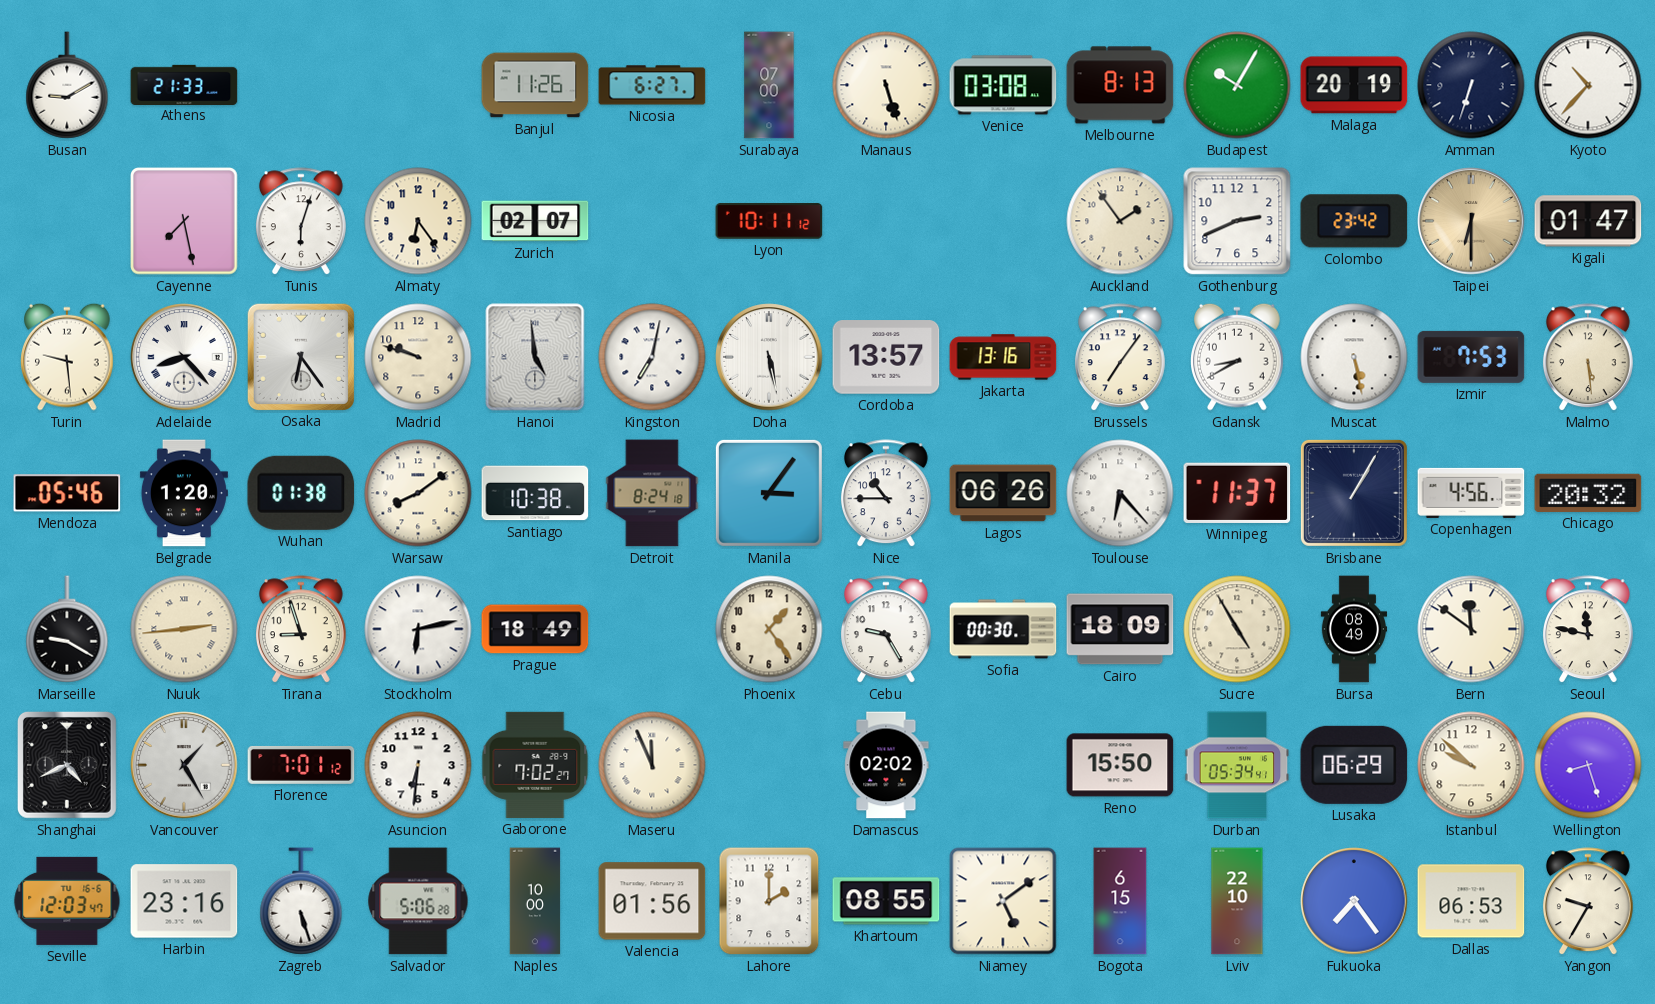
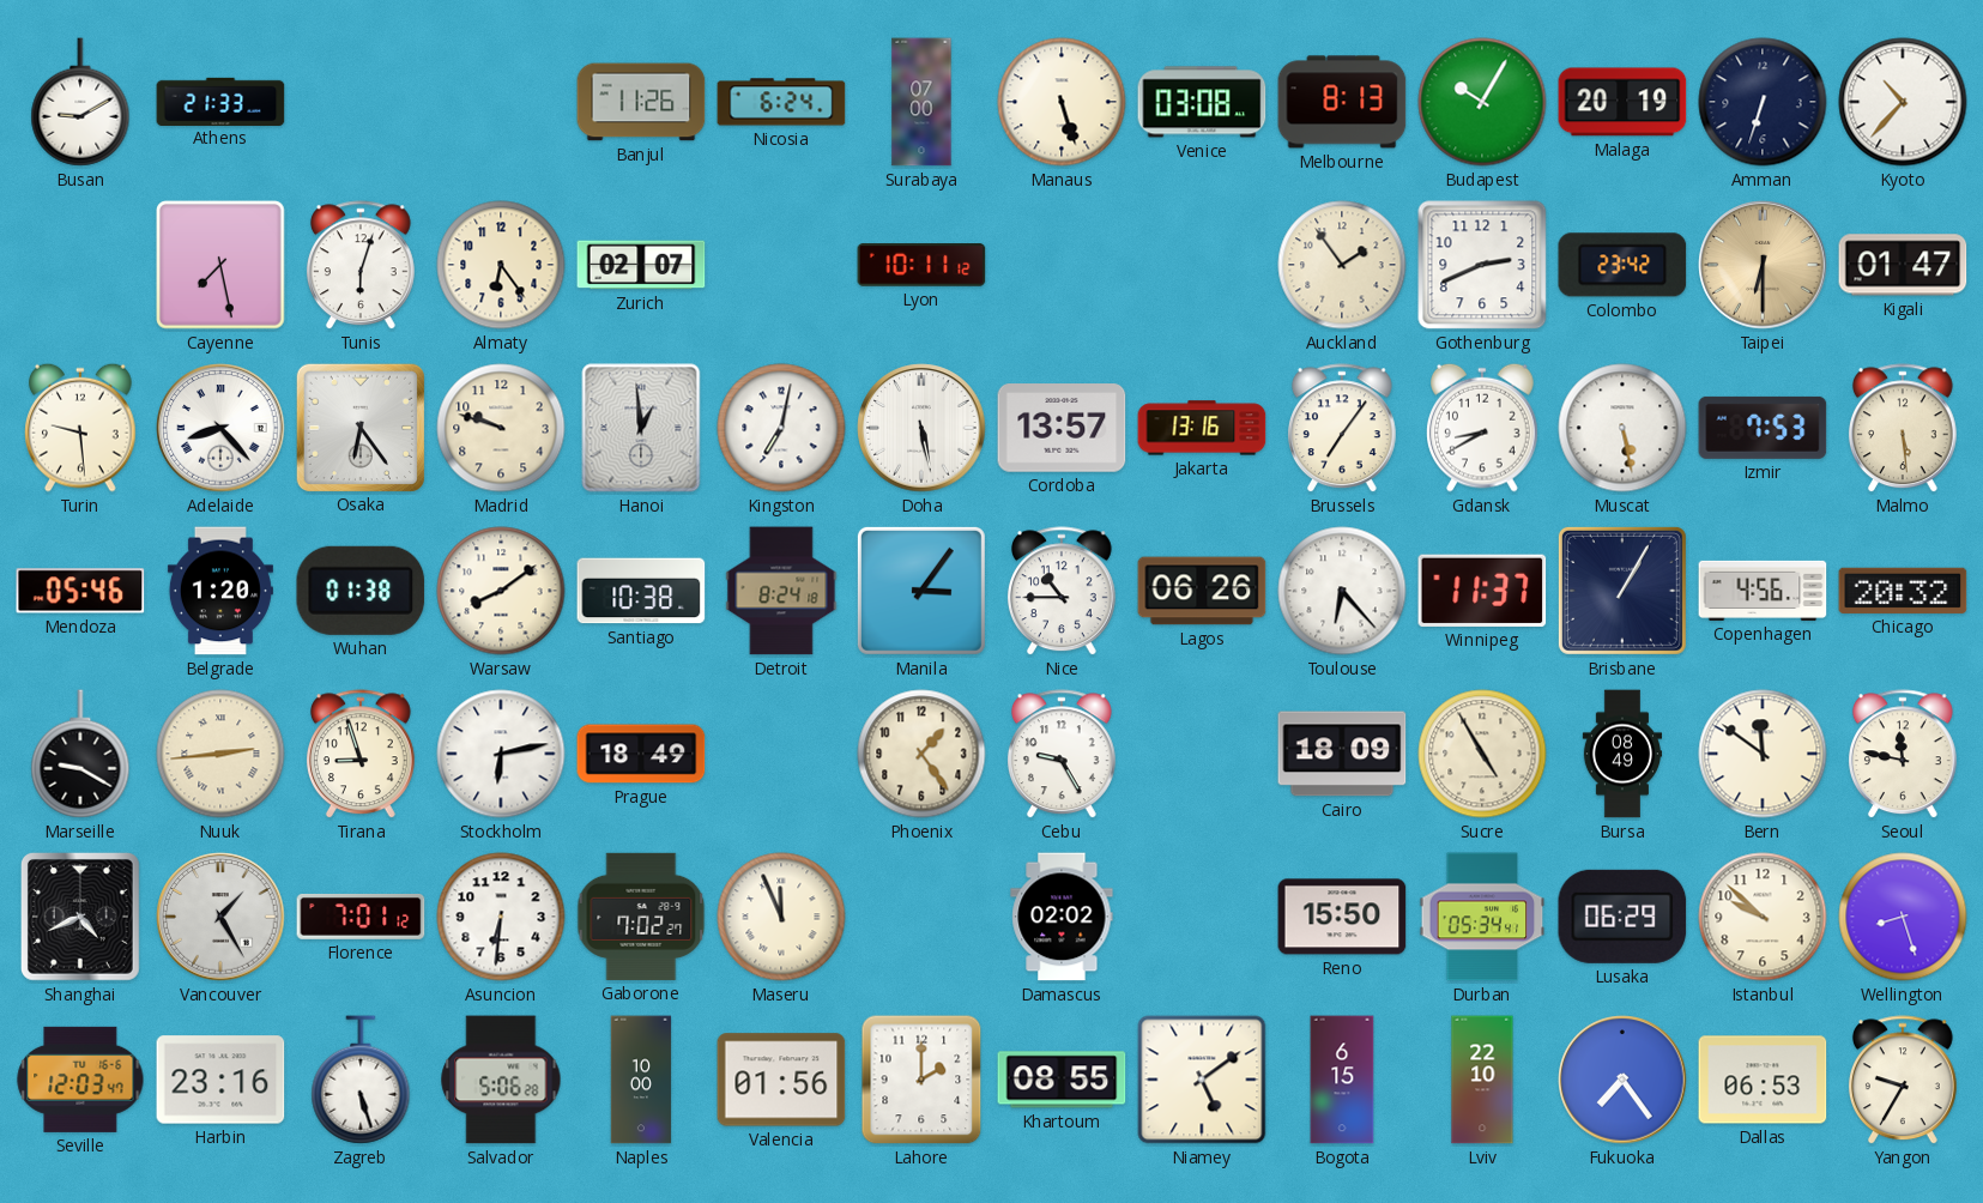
Nicosia: 6:27 -> 6:24 (781, 102)
Hanoi: 4:59 -> 12:59 (641, 428)
Sofia: 00:30 -> none (1003, 629)
